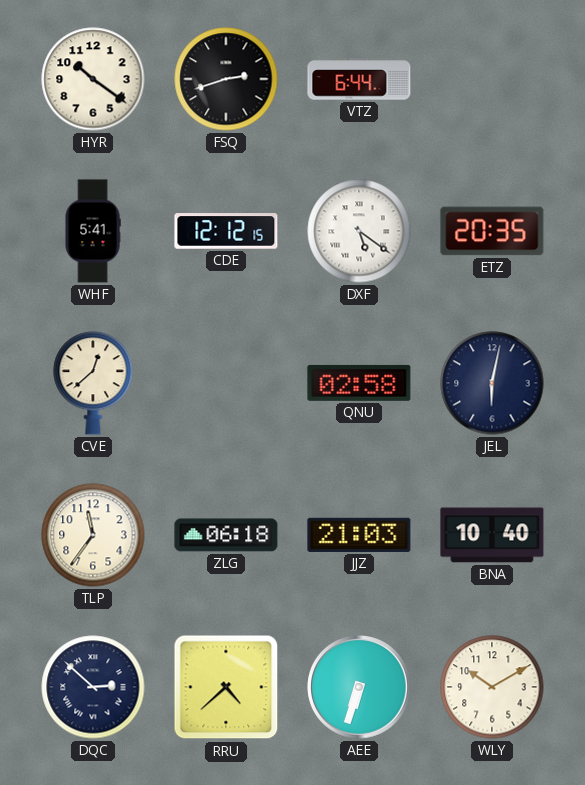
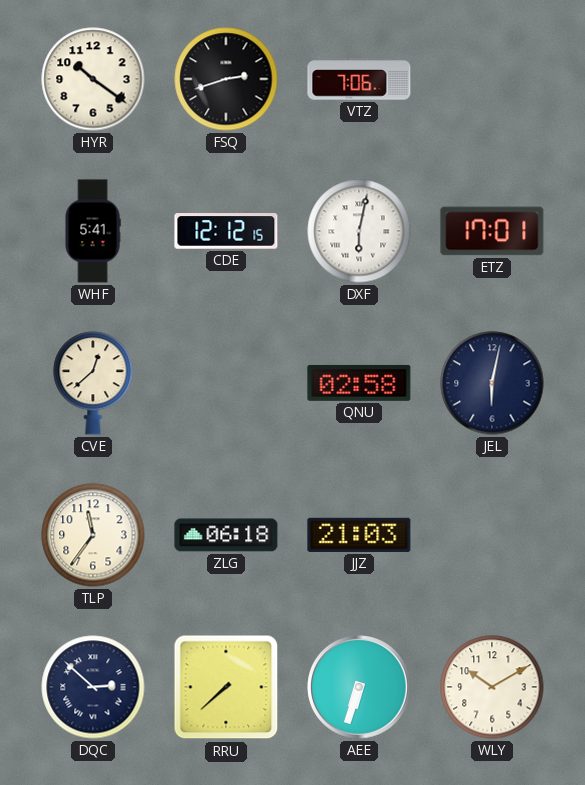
VTZ: 6:44 -> 7:06 (359, 79)
DXF: 5:21 -> 6:02 (359, 231)
ETZ: 20:35 -> 17:01 (492, 231)
BNA: 10:40 -> none (492, 535)
RRU: 4:38 -> 7:38 (226, 687)
